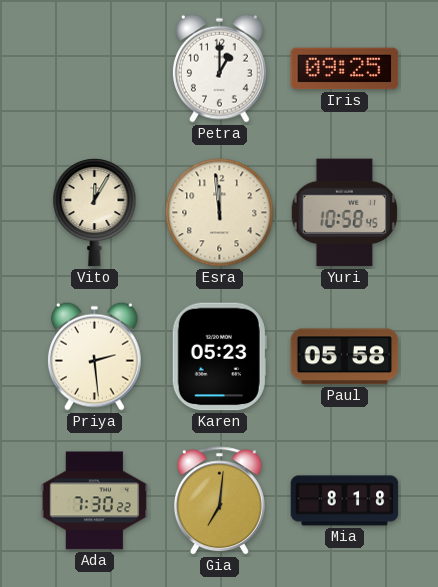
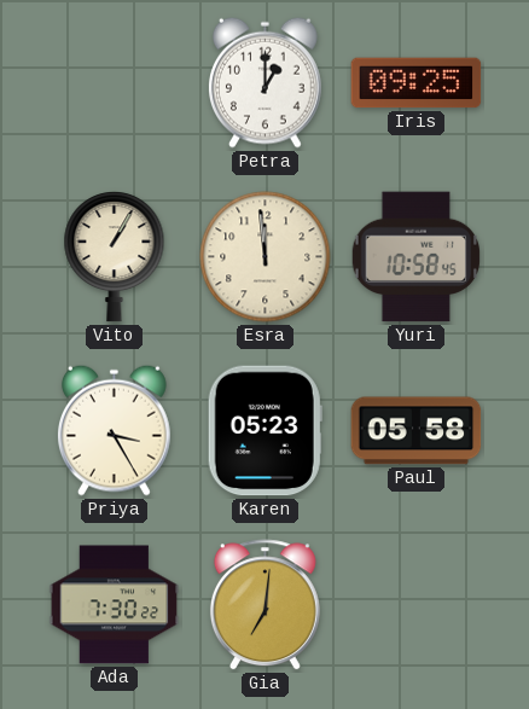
Vito: 12:05 -> 1:05 (115, 257)
Priya: 2:29 -> 3:25 (114, 430)
Mia: 8:18 -> none (345, 501)
